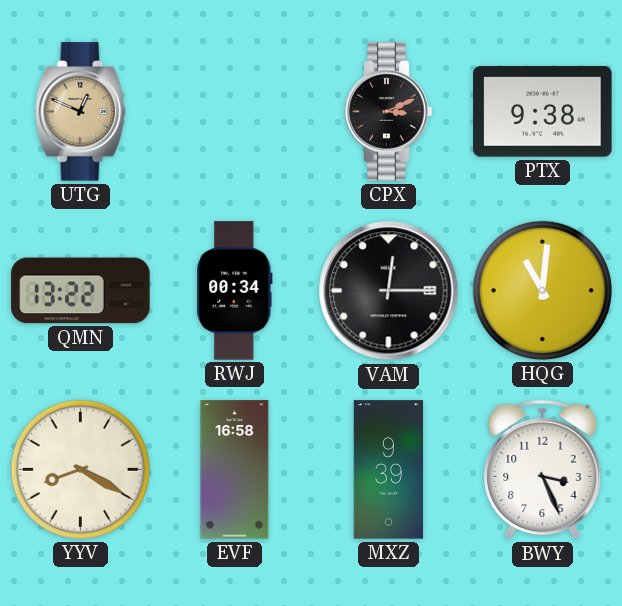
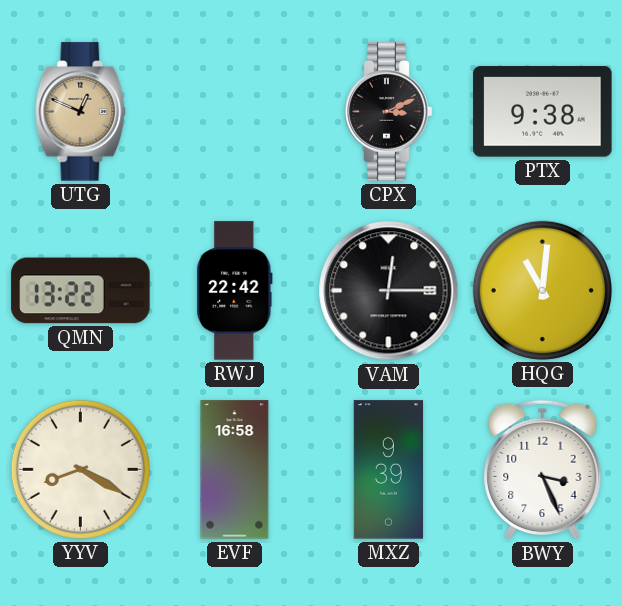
RWJ: 00:34 -> 22:42 (235, 291)
